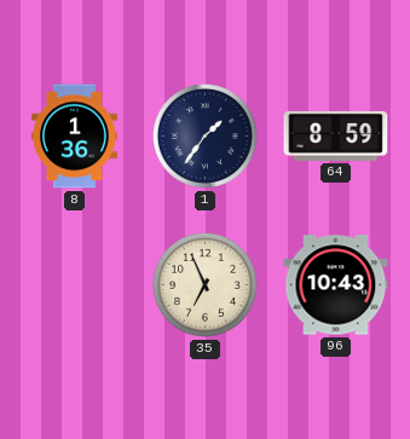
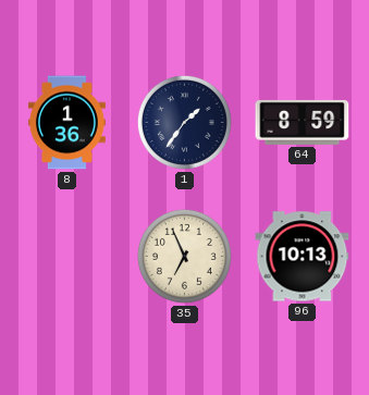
96: 10:43 -> 10:13 (303, 257)
